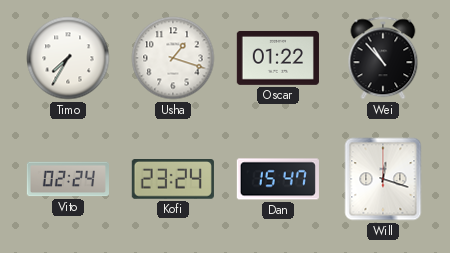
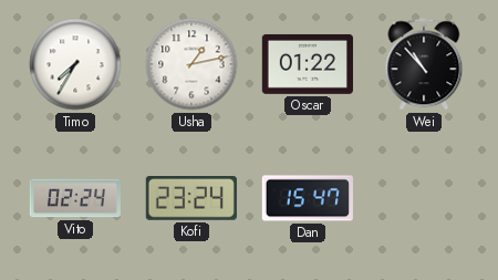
Usha: 1:18 -> 1:13 (191, 64)
Will: 12:18 -> none (383, 179)
